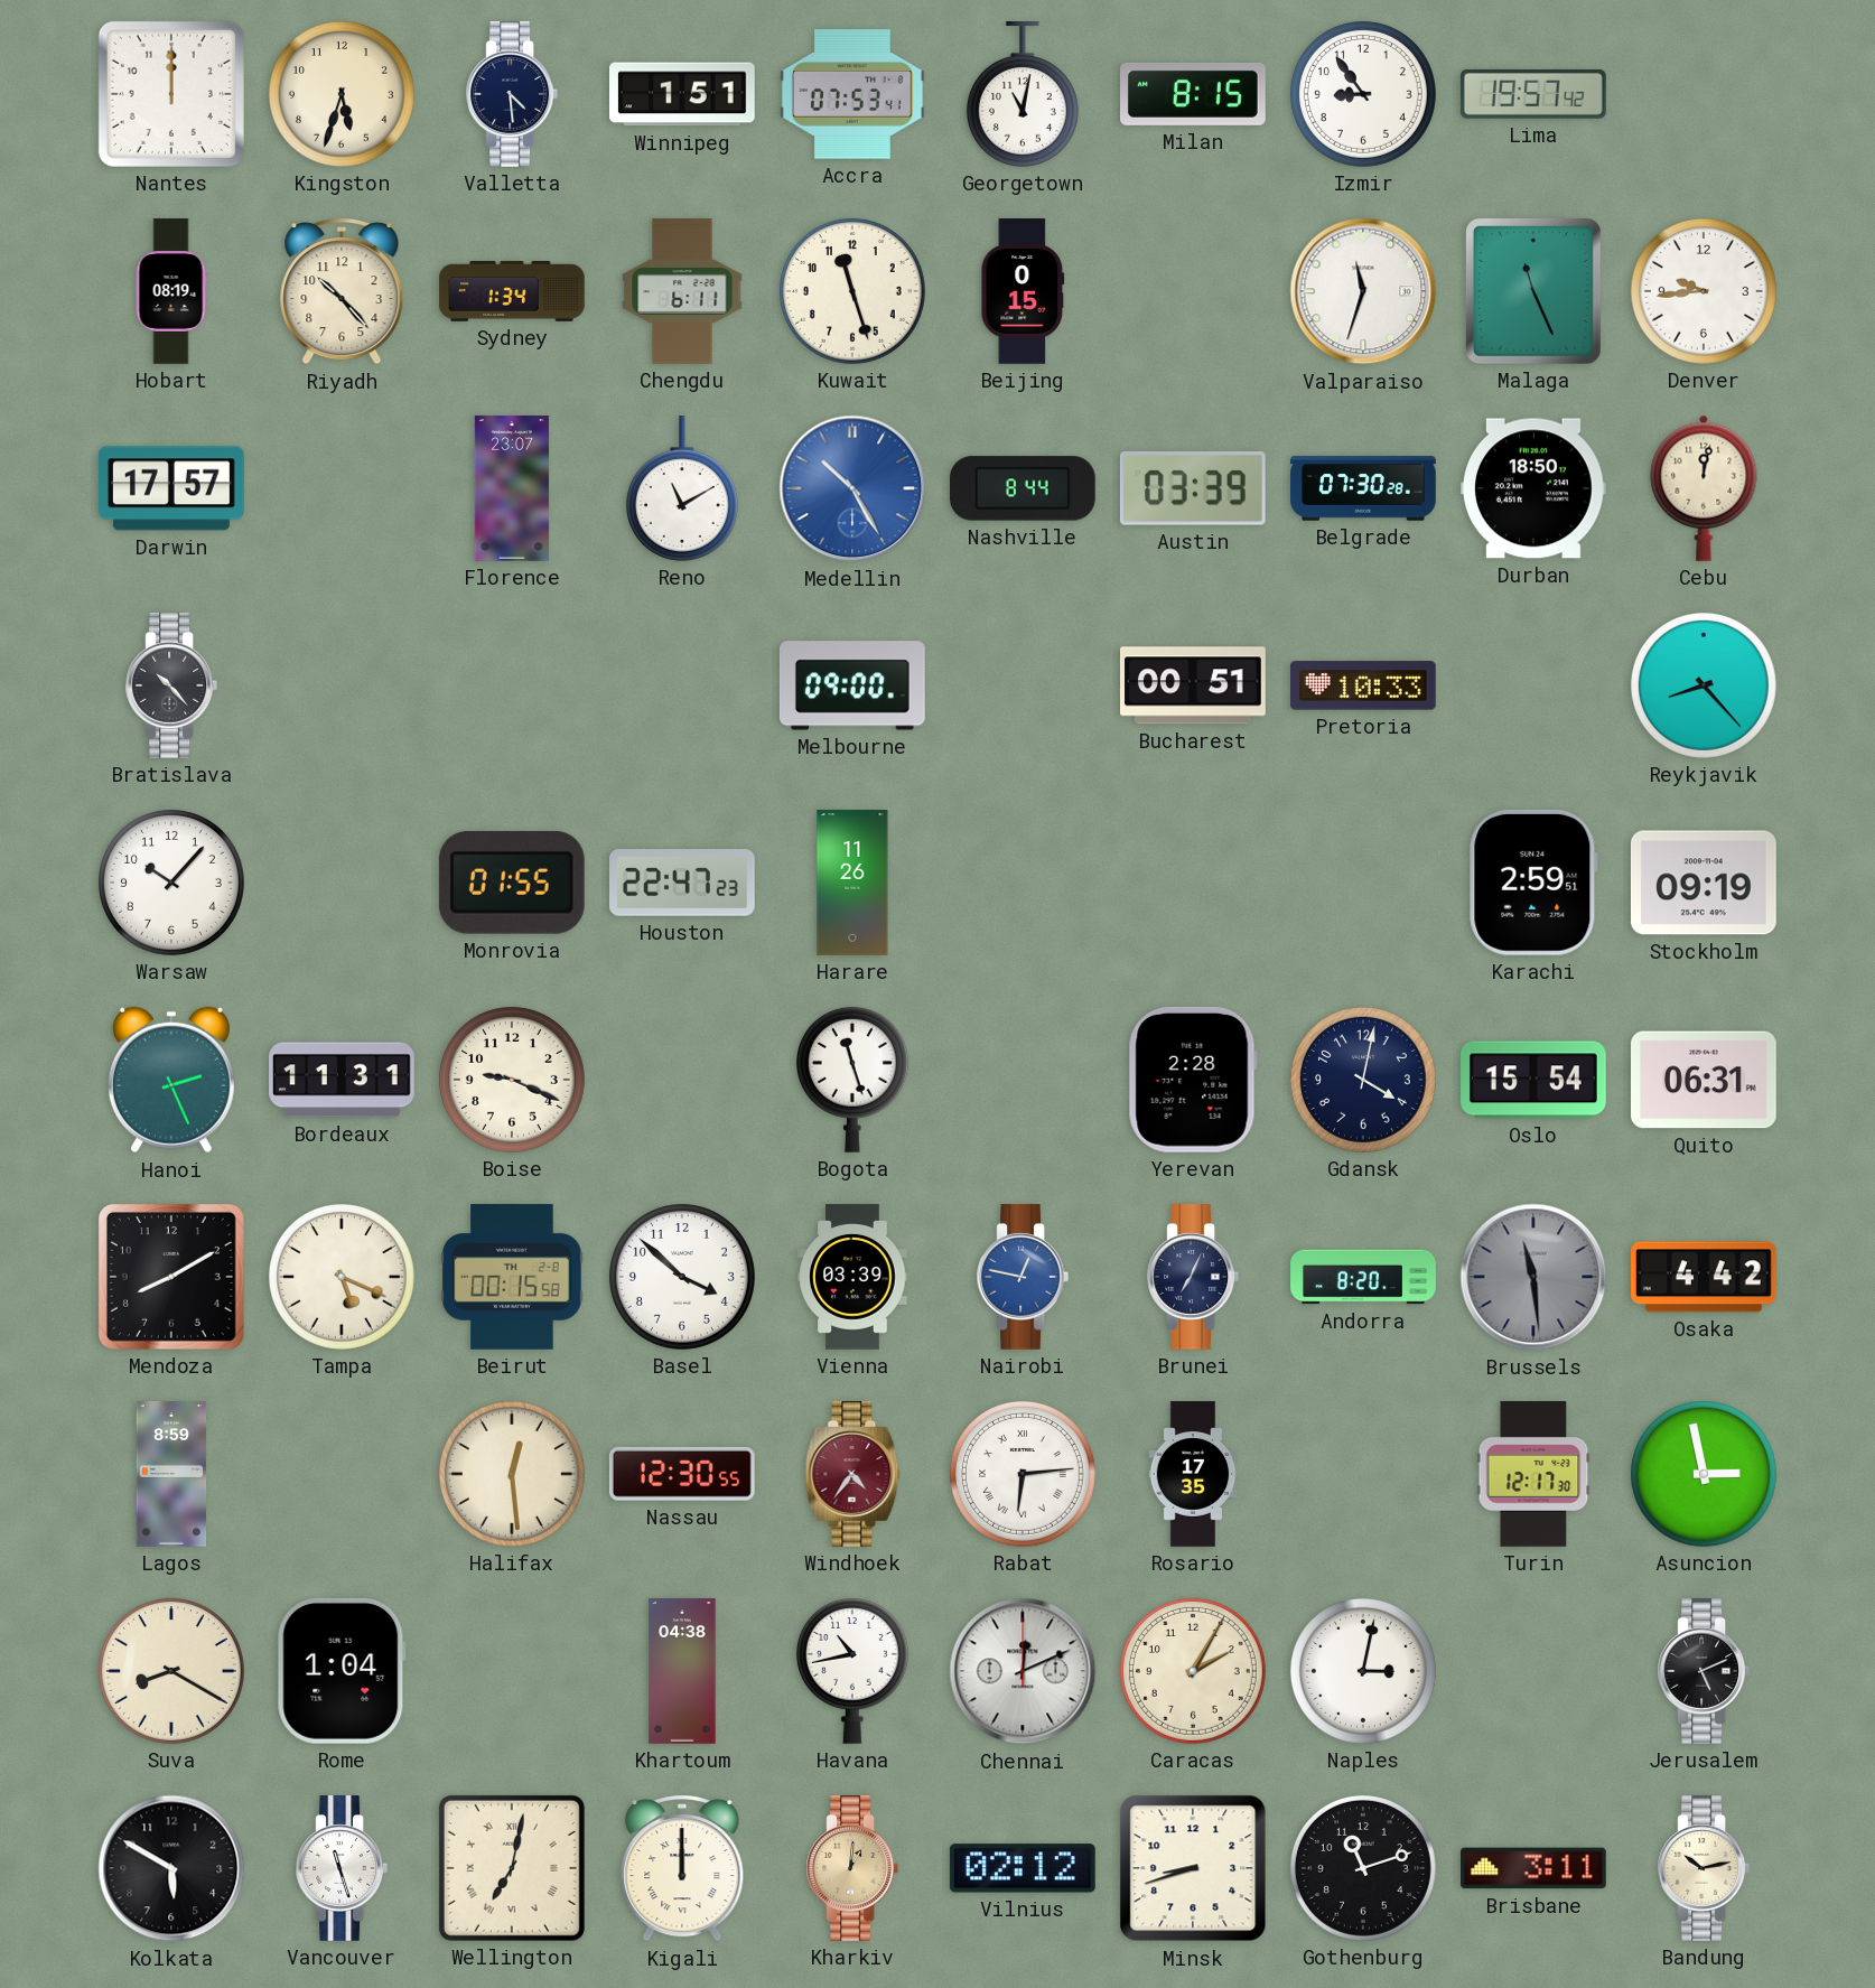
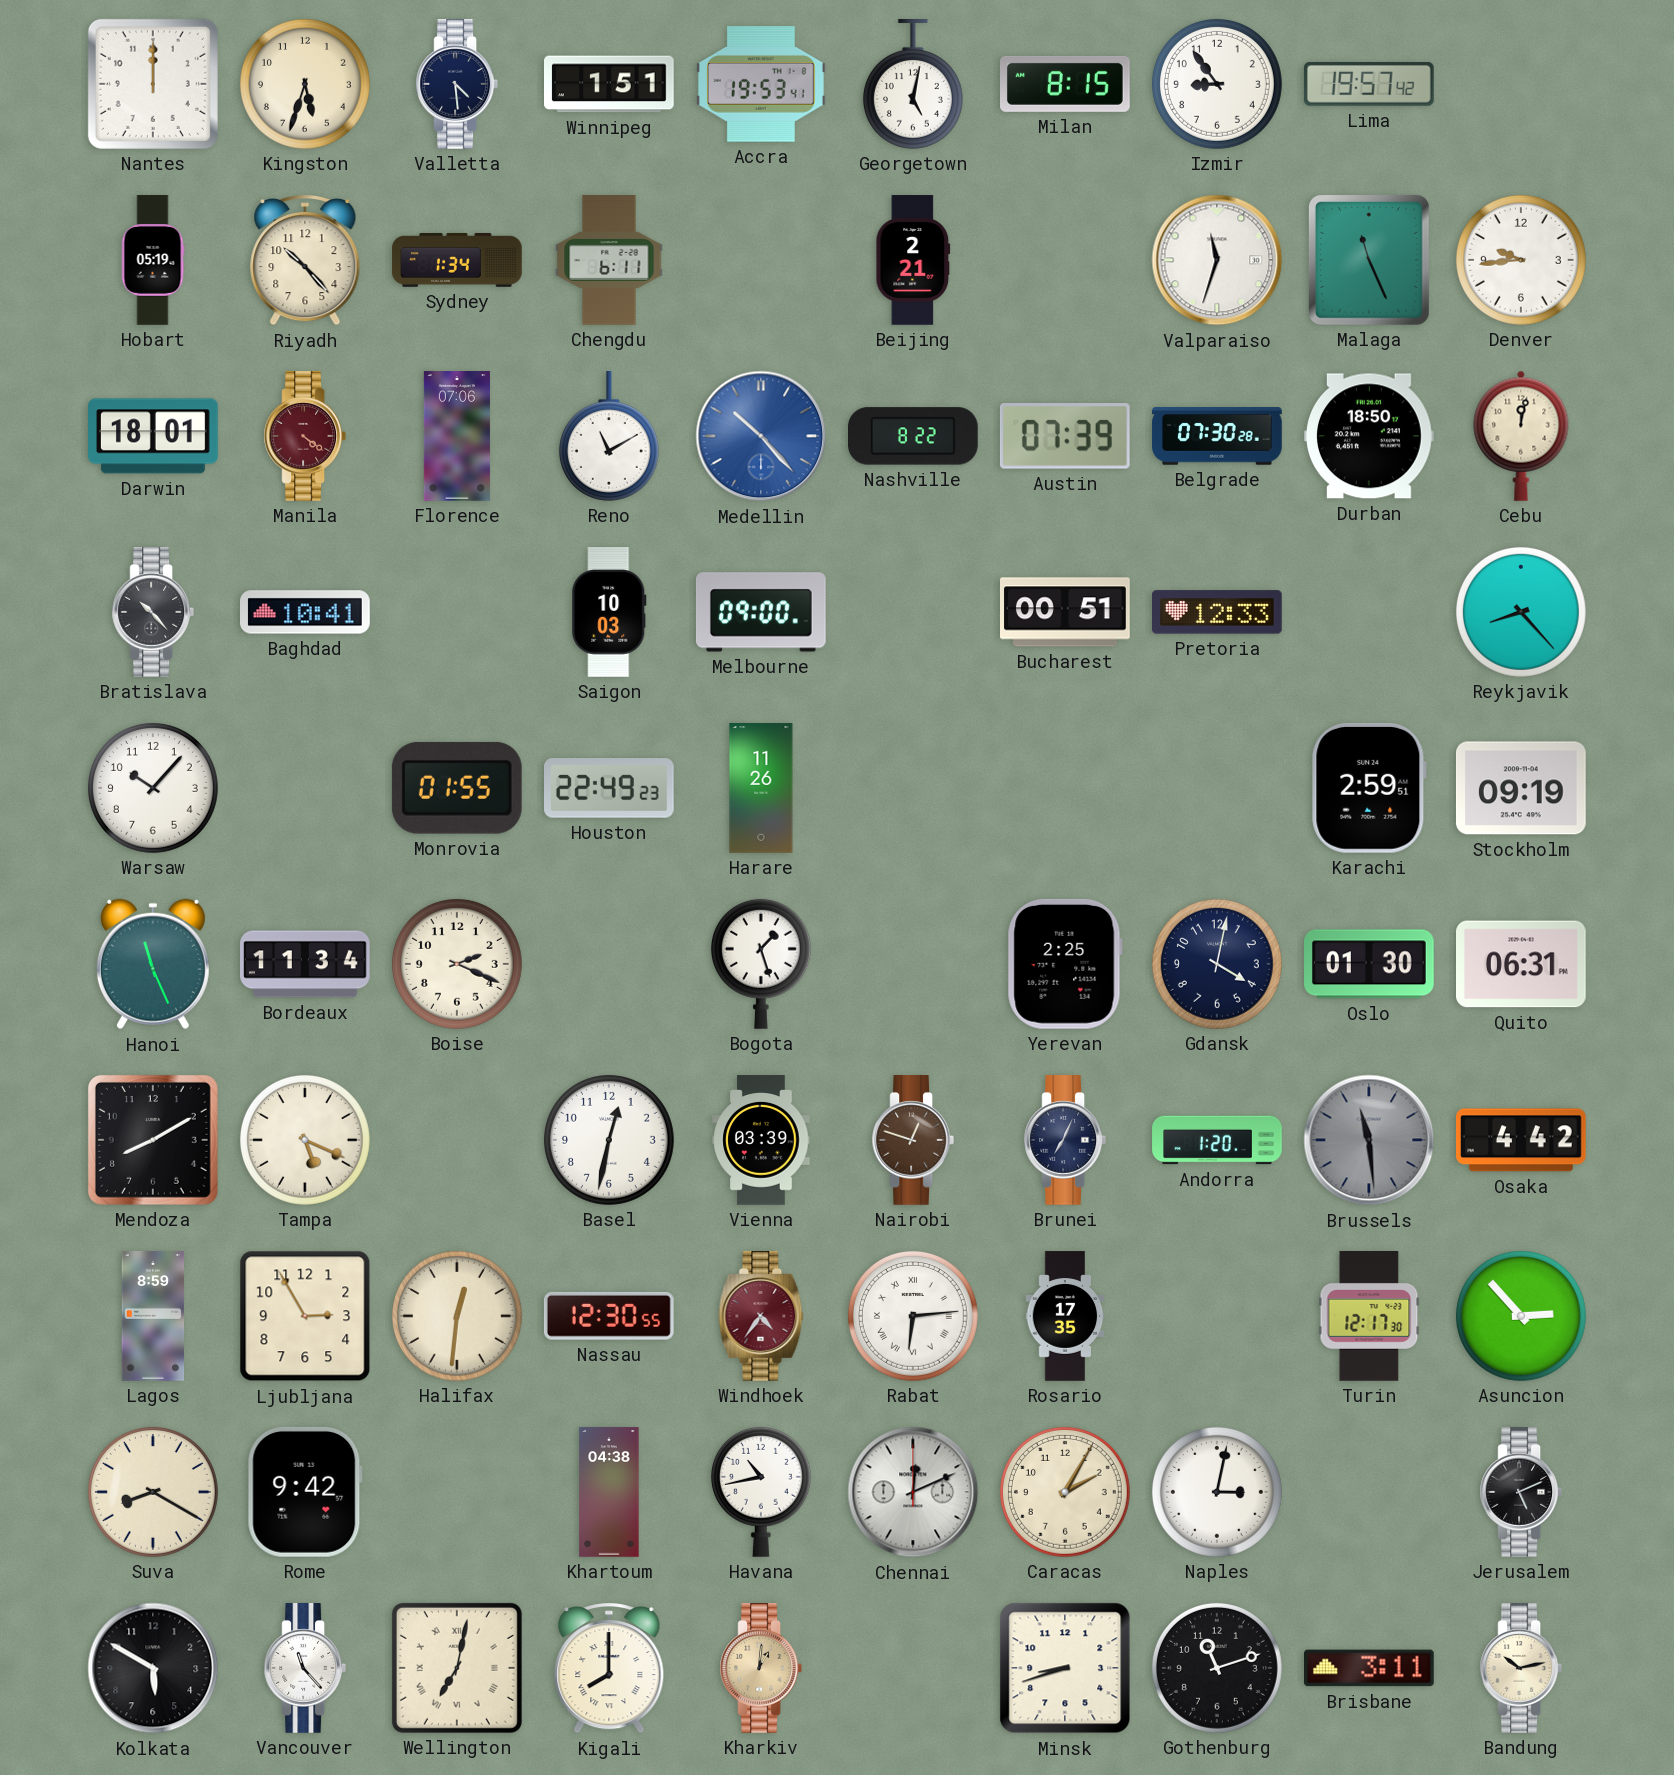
Accra: 07:53 -> 19:53 (762, 84)
Georgetown: 11:02 -> 5:02 (913, 85)
Hobart: 08:19 -> 05:19 (153, 260)
Kuwait: 11:27 -> none (852, 291)
Beijing: 0:15 -> 2:21 (913, 260)
Darwin: 17:57 -> 18:01 (154, 436)
Manila: none -> 4:21 (304, 437)
Florence: 23:07 -> 07:06 (457, 436)
Medellin: 10:25 -> 10:23 (761, 436)
Nashville: 8:44 -> 8:22 (914, 436)
Austin: 03:39 -> 07:39 (1065, 437)
Baghdad: none -> 10:41 (306, 612)
Saigon: none -> 10:03 (609, 613)
Pretoria: 10:33 -> 12:33 (1218, 612)
Houston: 22:47 -> 22:49 (610, 788)
Hanoi: 2:26 -> 11:26 (153, 964)
Bordeaux: 11:31 -> 11:34 (305, 964)
Boise: 9:19 -> 2:19 (457, 964)
Bogota: 11:27 -> 1:27 (761, 964)
Yerevan: 2:28 -> 2:25 (1065, 964)
Oslo: 15:54 -> 01:30 (1370, 964)
Beirut: 00:15 -> none (512, 1278)
Basel: 3:52 -> 12:32 (609, 1140)
Nairobi: 12:47 -> 12:48 (912, 1141)
Nairobi dial: blue -> brown (912, 1141)
Andorra: 8:20 -> 1:20 (1217, 1140)
Ljubljana: none -> 2:55 (305, 1316)
Halifax: 12:29 -> 12:31 (457, 1316)
Asuncion: 2:58 -> 2:53 (1521, 1316)
Rome: 1:04 -> 9:42 (305, 1492)
Vancouver: 11:27 -> 11:23 (304, 1669)
Kigali: 12:00 -> 8:00 (609, 1668)
Vilnius: 02:12 -> none (1023, 1868)
